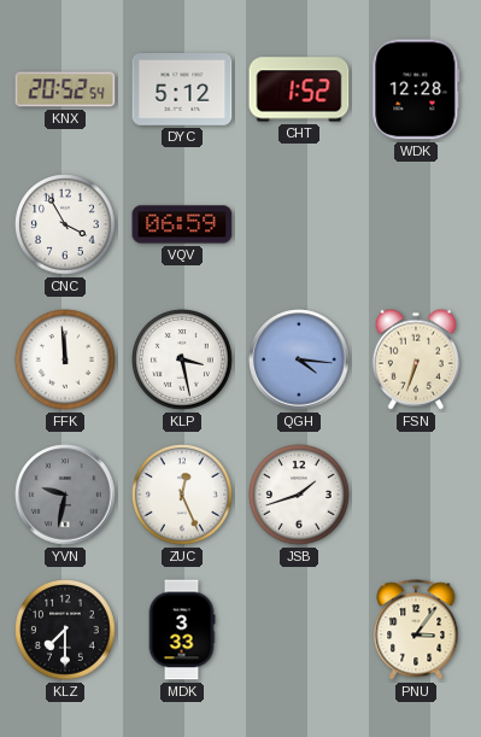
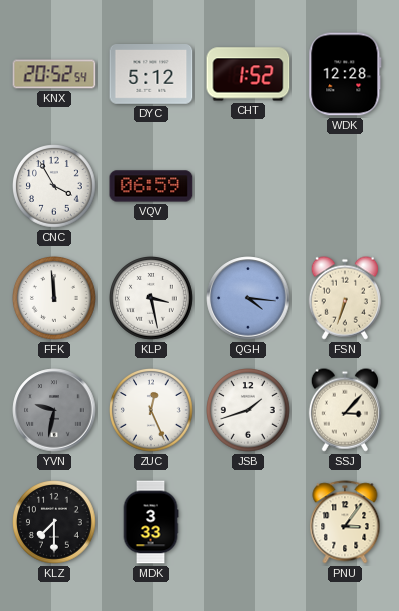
SSJ: none -> 3:07 (345, 410)
